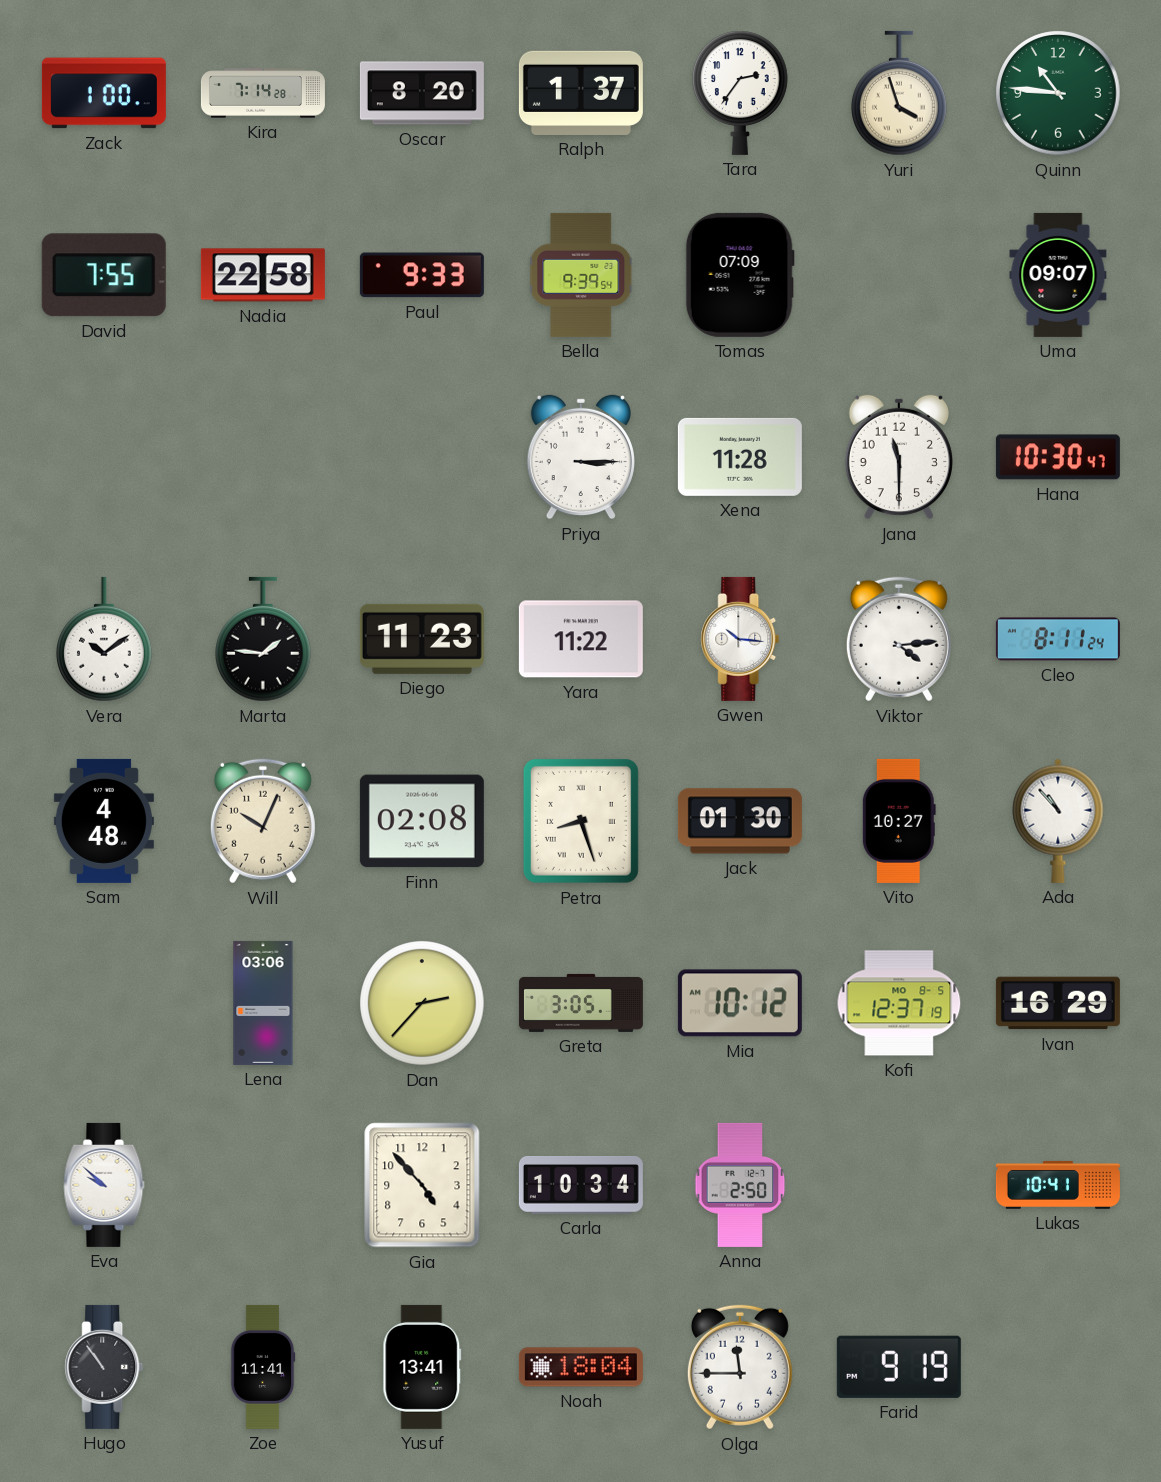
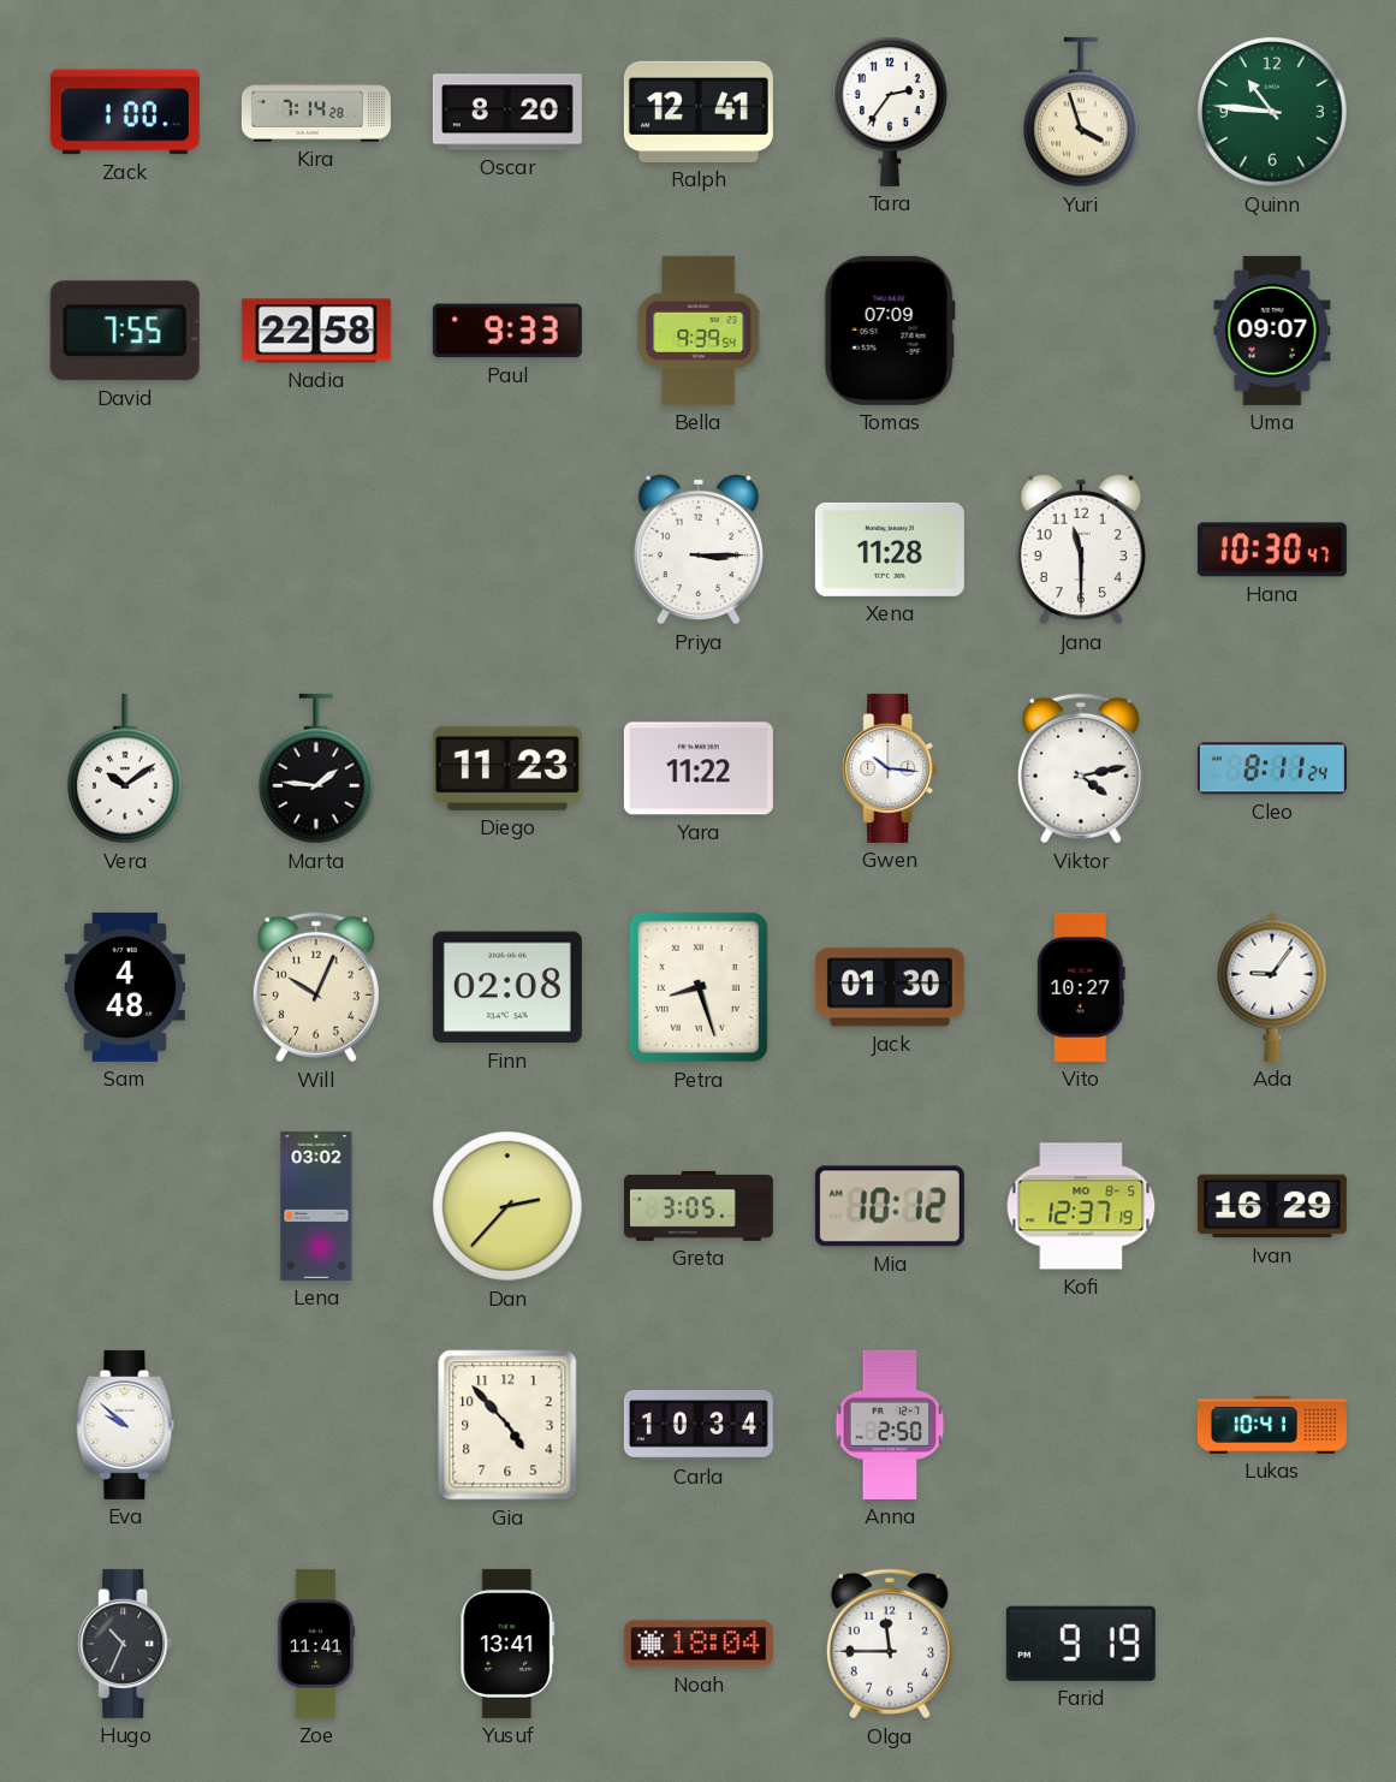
Ralph: 1:37 -> 12:41 (699, 112)
Viktor: 4:14 -> 4:13 (1081, 768)
Ada: 10:53 -> 9:06 (1272, 987)
Lena: 03:06 -> 03:02 (316, 1206)
Hugo: 10:54 -> 10:34 (125, 1644)
